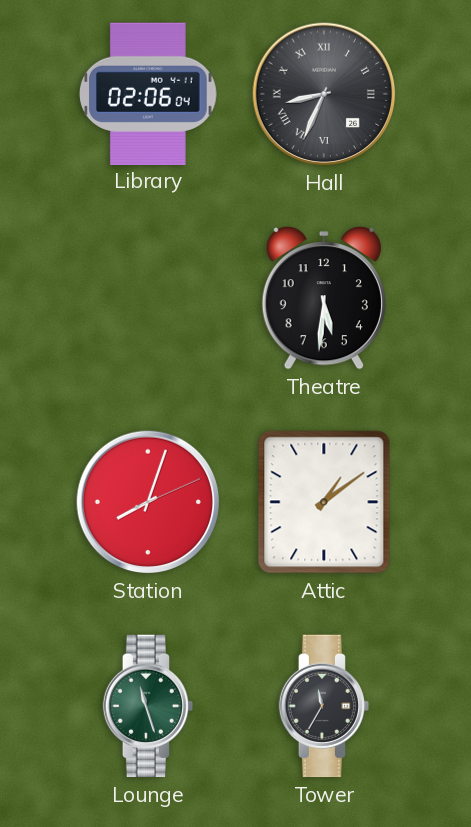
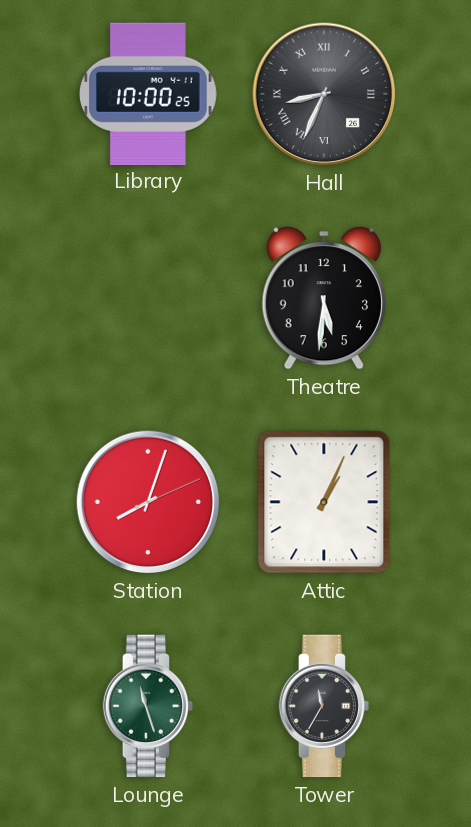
Library: 02:06 -> 10:00 (149, 93)
Attic: 1:09 -> 1:04 (324, 502)
